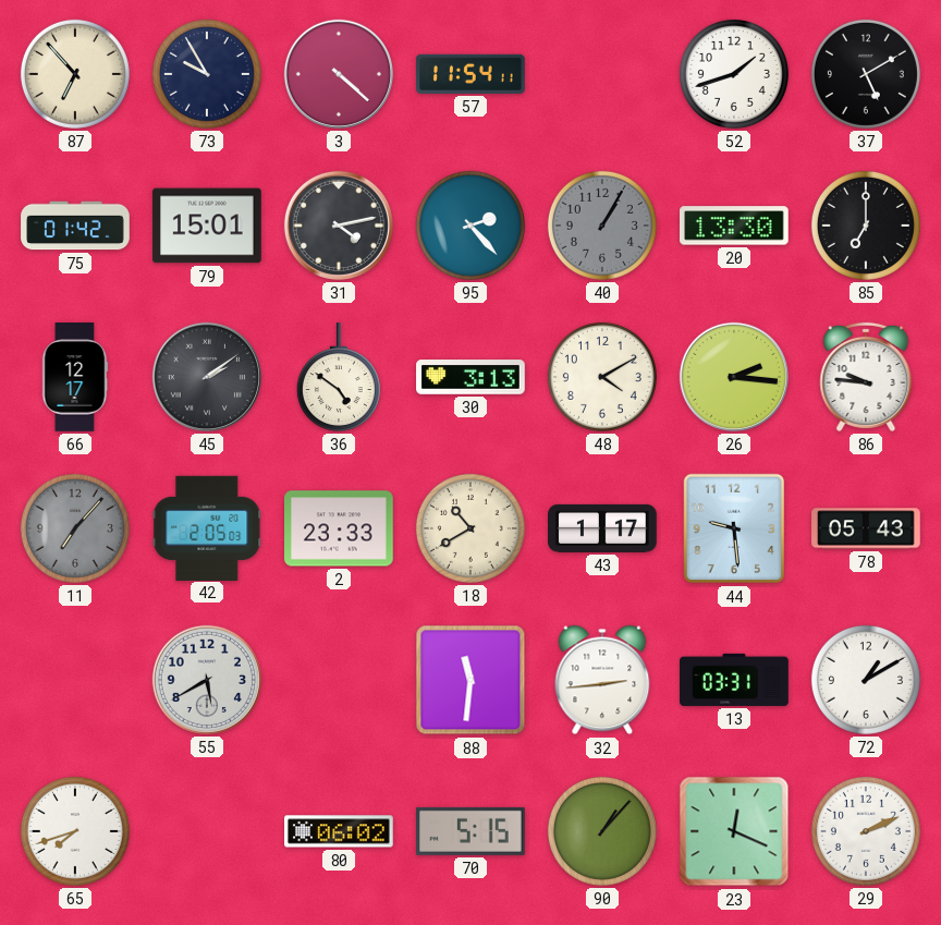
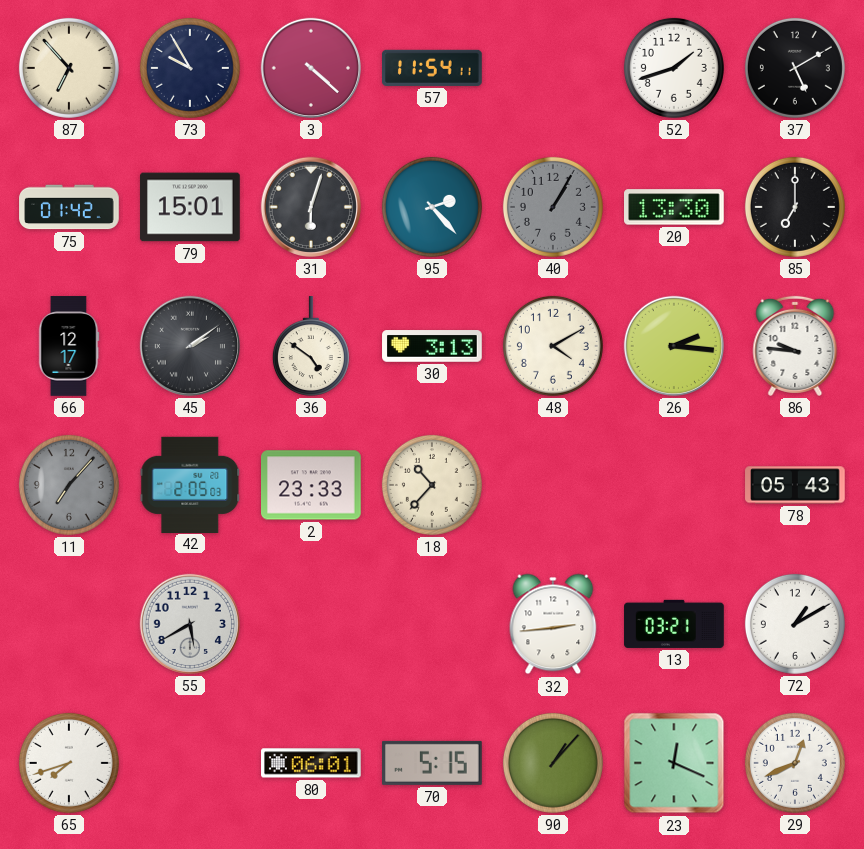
31: 4:13 -> 6:03 (311, 207)
18: 10:40 -> 10:37 (432, 485)
43: 1:17 -> none (602, 528)
44: 9:29 -> none (734, 528)
88: 11:31 -> none (471, 680)
13: 03:31 -> 03:21 (674, 624)
80: 06:02 -> 06:01 (311, 763)
29: 2:11 -> 12:41 (795, 763)
